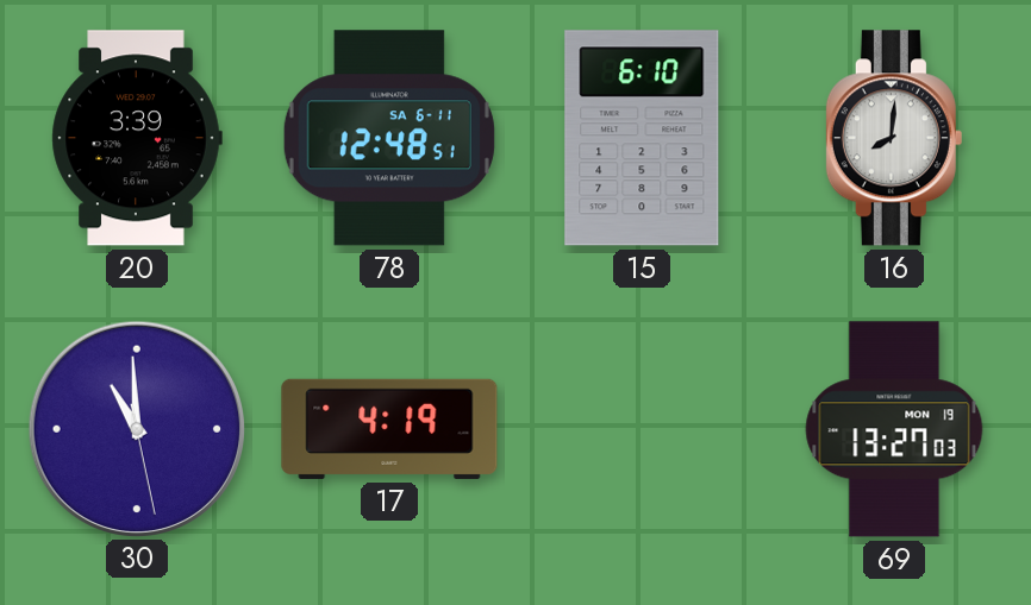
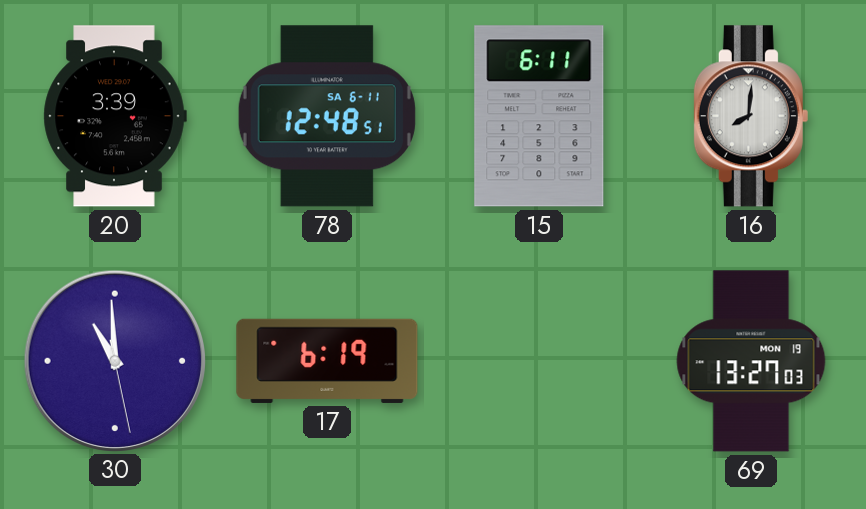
15: 6:10 -> 6:11 (539, 116)
17: 4:19 -> 6:19 (327, 361)
